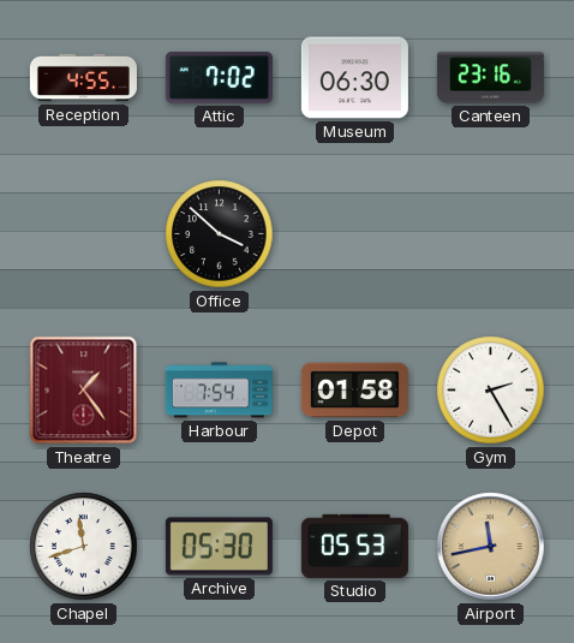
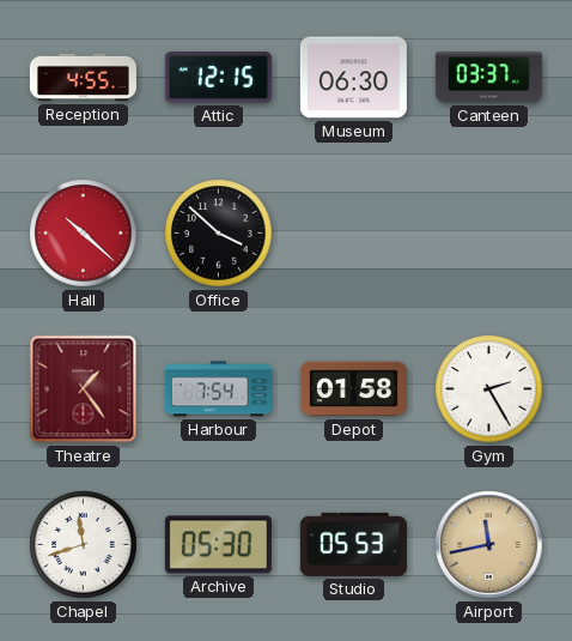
Attic: 7:02 -> 12:15 (218, 78)
Canteen: 23:16 -> 03:37 (488, 78)
Hall: none -> 10:22 (84, 234)
